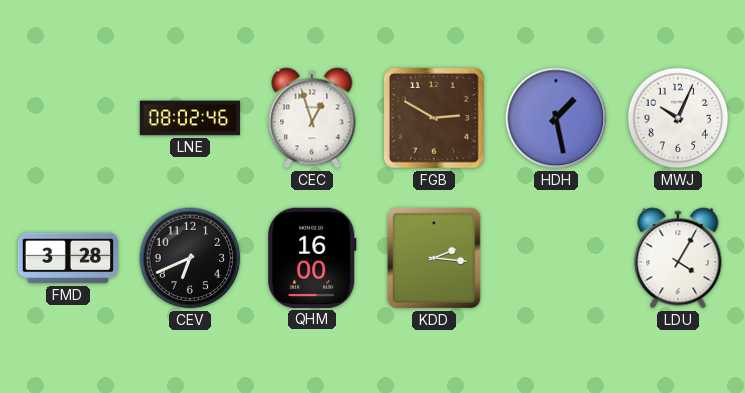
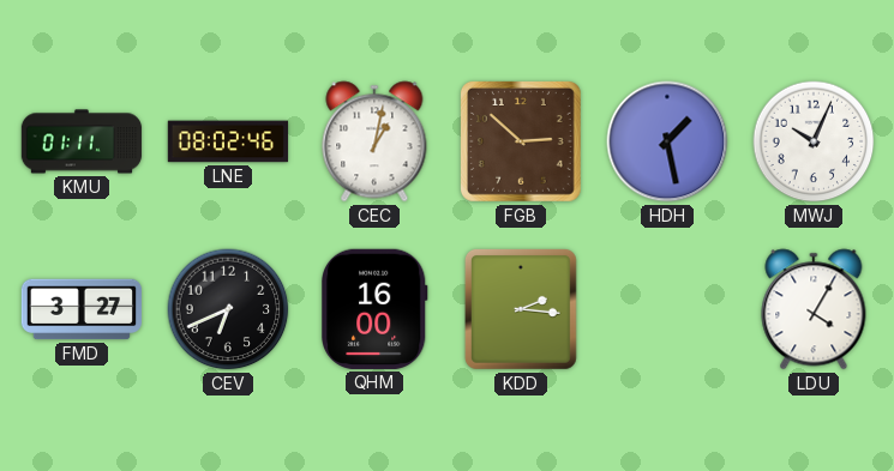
KMU: none -> 01:11 (82, 141)
CEC: 12:57 -> 1:02 (374, 141)
FGB: 2:50 -> 2:52 (521, 141)
FMD: 3:28 -> 3:27 (80, 309)
